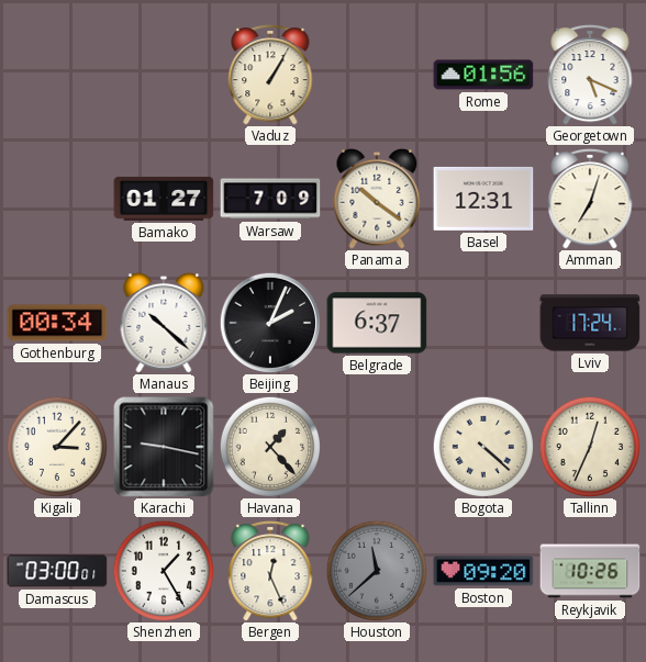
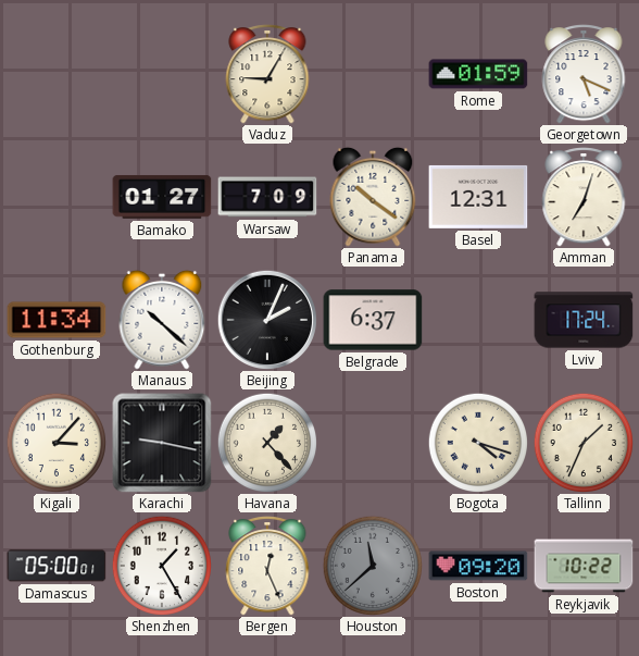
Vaduz: 1:05 -> 9:05 (267, 75)
Rome: 01:56 -> 01:59 (478, 74)
Gothenburg: 00:34 -> 11:34 (57, 320)
Bogota: 4:22 -> 4:18 (477, 442)
Tallinn: 12:34 -> 1:34 (582, 442)
Damascus: 03:00 -> 05:00 (57, 566)
Reykjavik: 10:26 -> 10:22 (584, 566)
